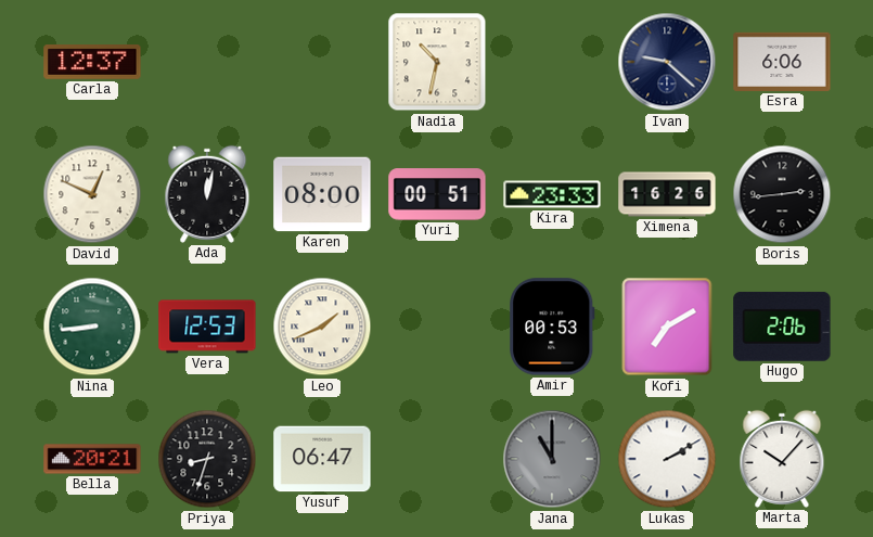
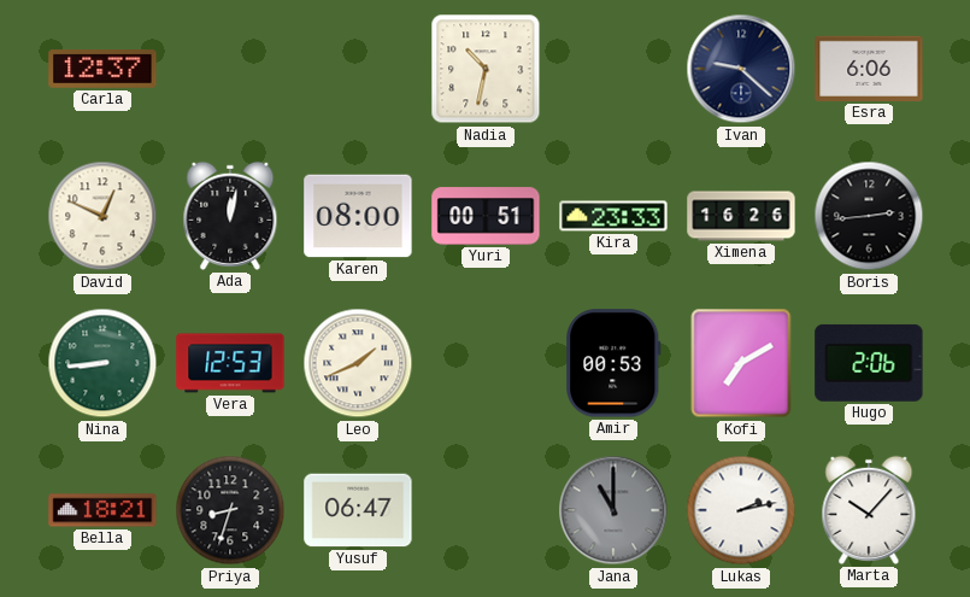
Bella: 20:21 -> 18:21 (102, 510)
Lukas: 2:10 -> 2:13 (741, 510)
